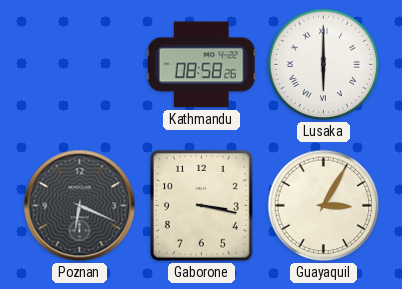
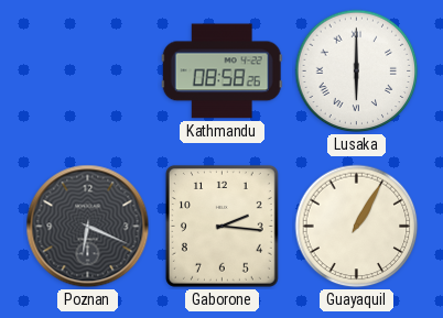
Gaborone: 3:17 -> 2:16 (221, 226)
Guayaquil: 3:05 -> 1:05 (357, 227)
